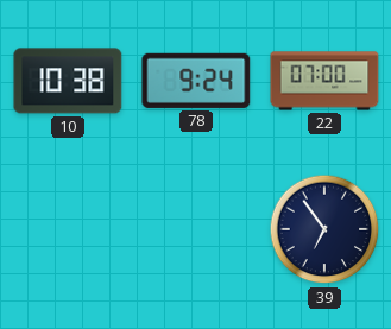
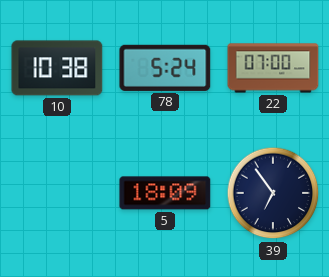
78: 9:24 -> 5:24 (165, 68)
5: none -> 18:09 (165, 193)
